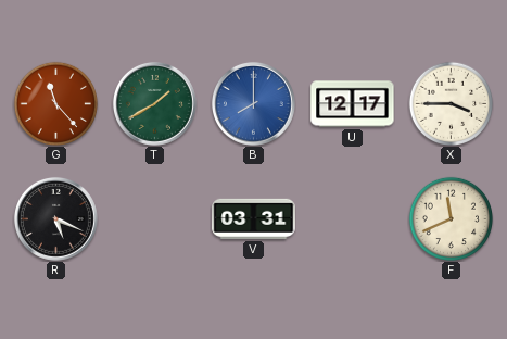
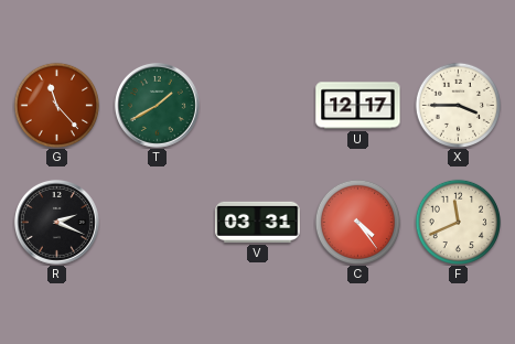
B: 8:00 -> none (253, 103)
R: 5:19 -> 2:19 (56, 222)
C: none -> 4:24 (357, 222)
